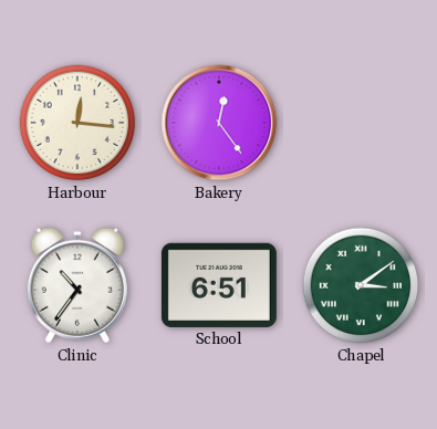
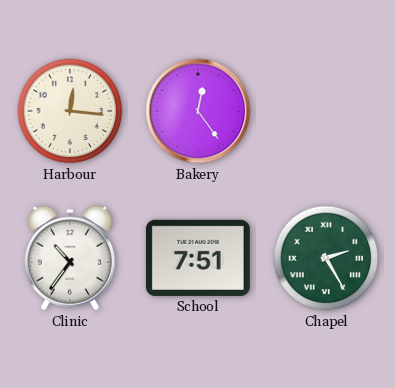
School: 6:51 -> 7:51 (198, 258)
Chapel: 3:09 -> 2:25 (326, 258)
